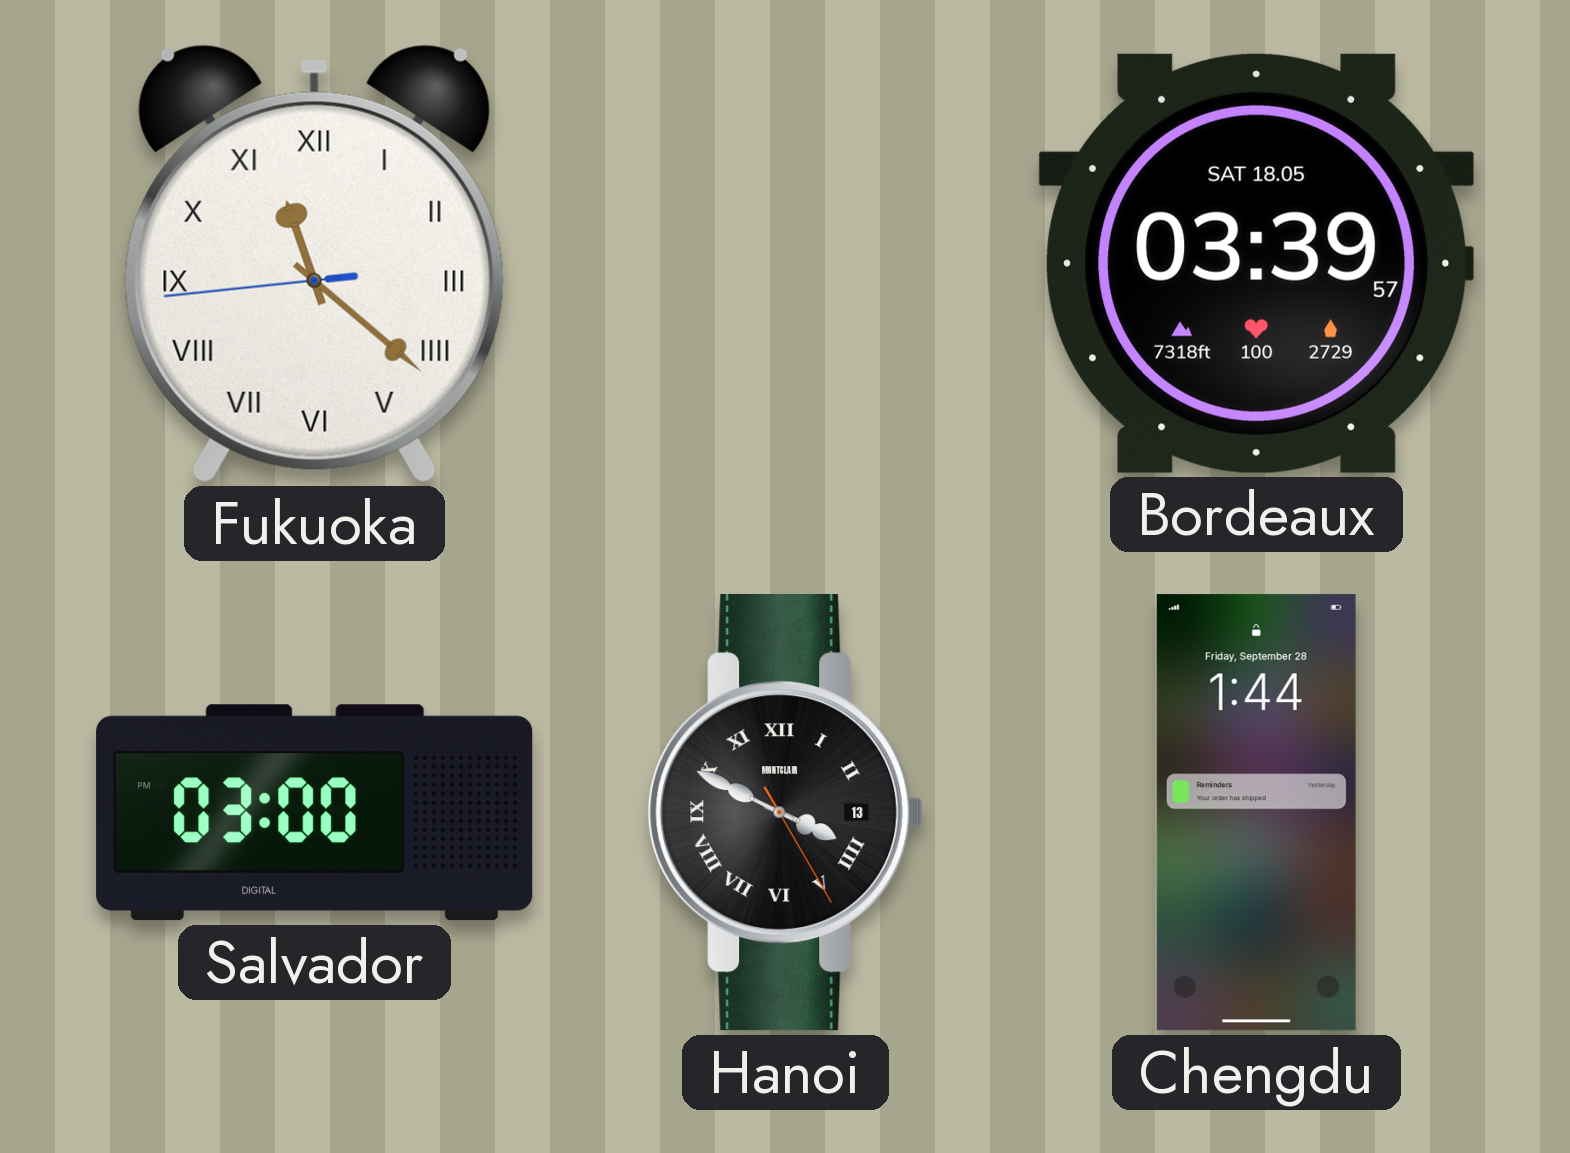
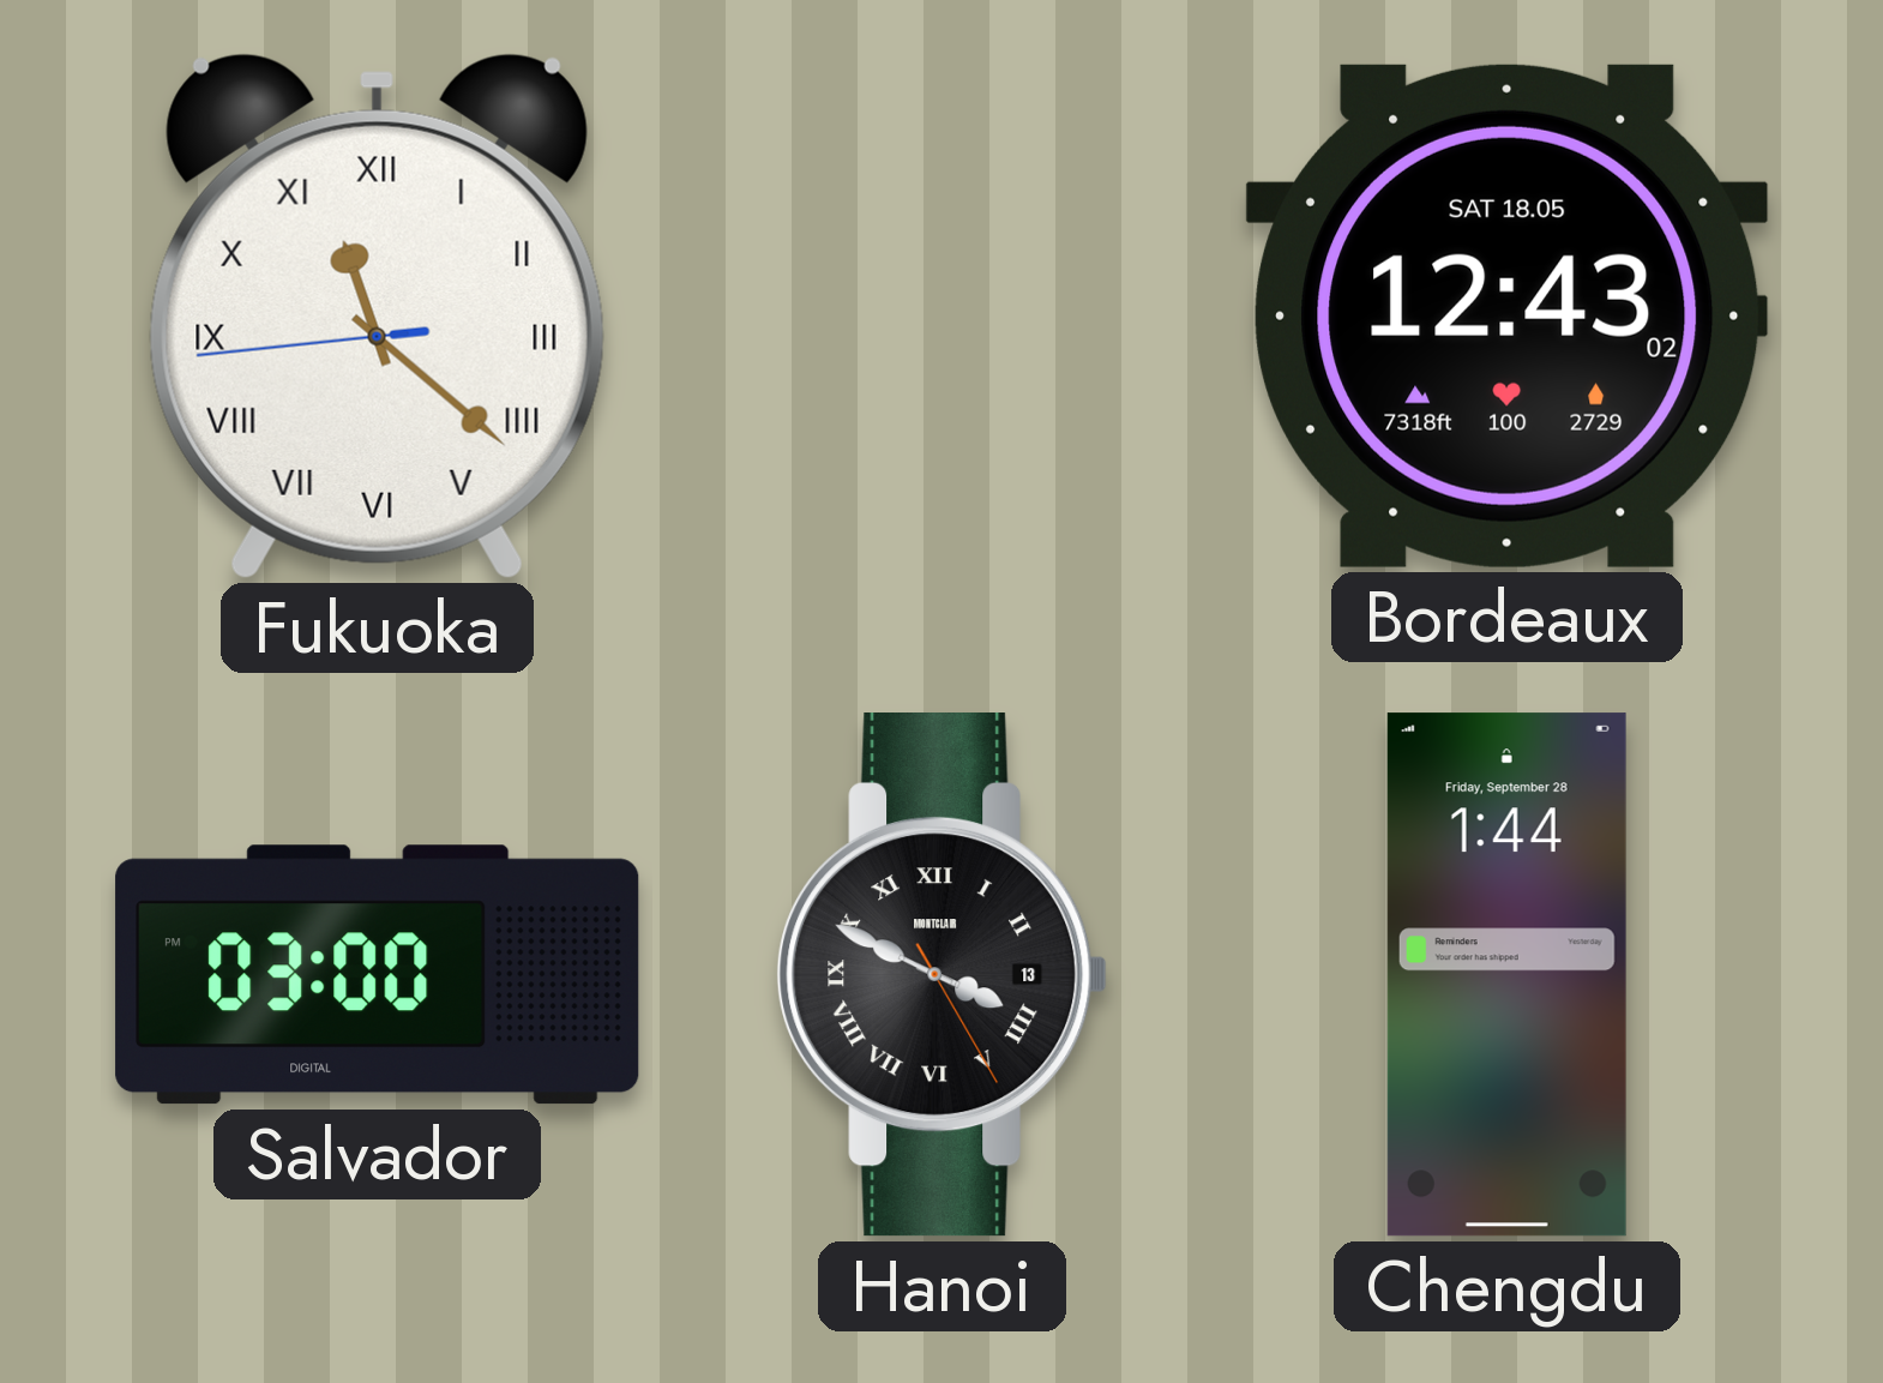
Bordeaux: 03:39 -> 12:43 (1508, 315)
